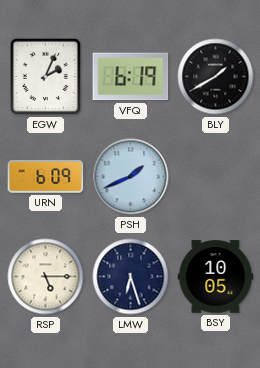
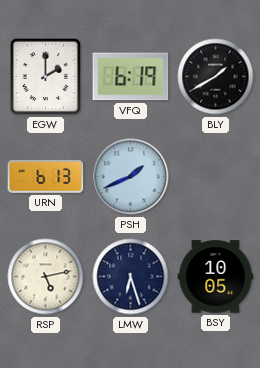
EGW: 2:04 -> 2:00 (46, 77)
URN: 6:09 -> 6:13 (46, 177)
RSP: 5:15 -> 5:13 (46, 277)
